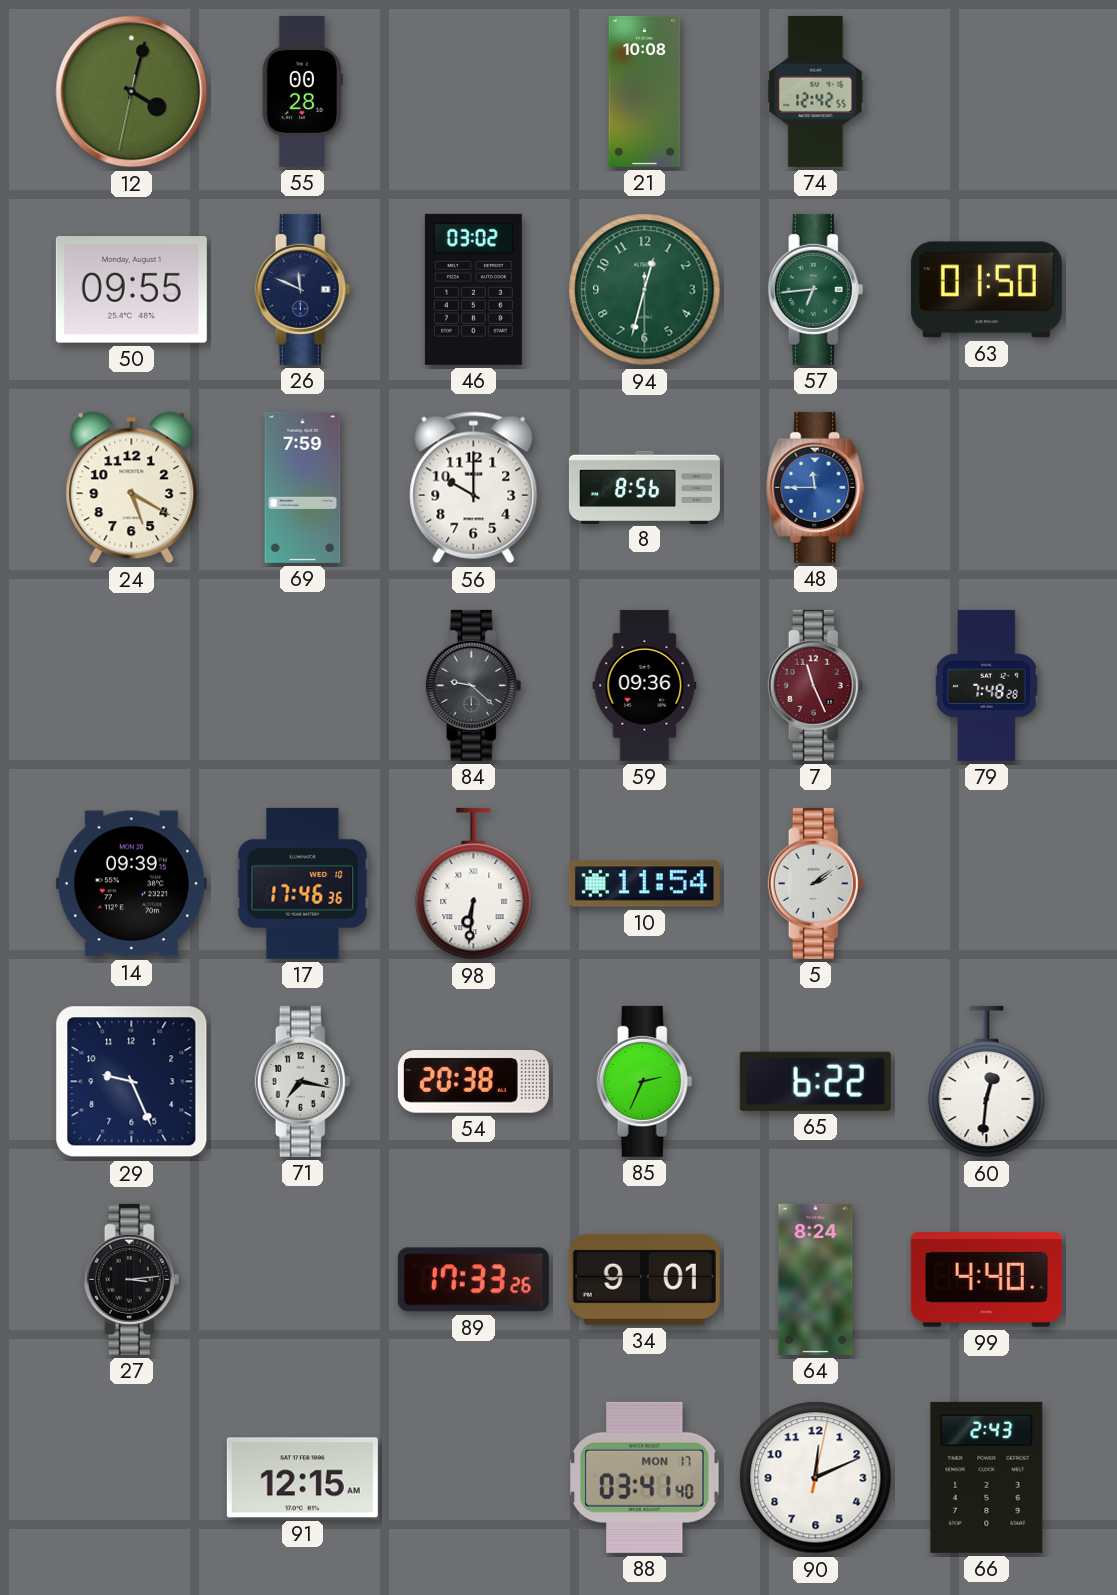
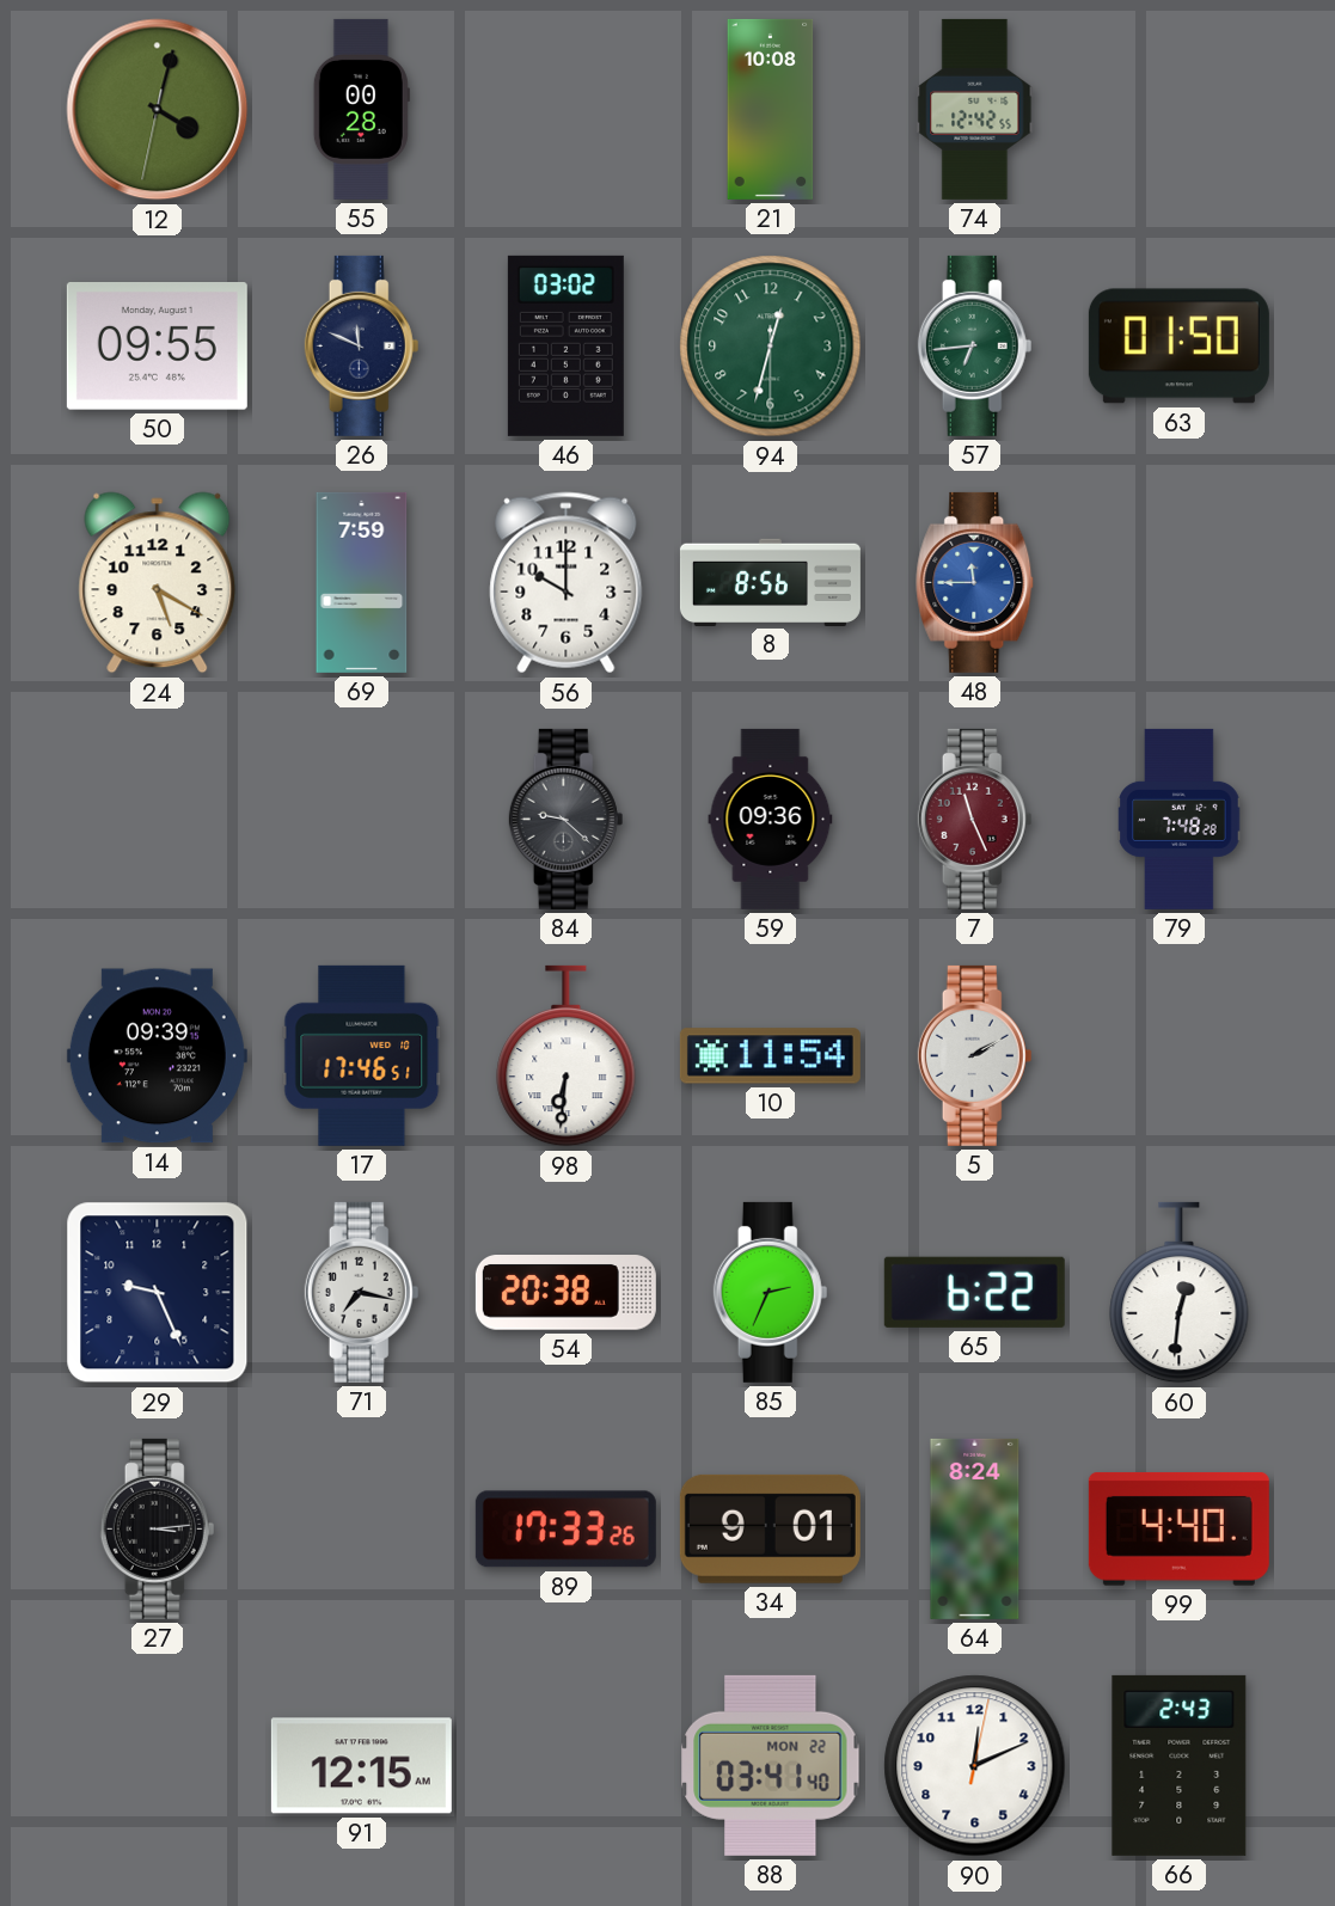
17: 17:46:36 -> 17:46:51 (362, 1055)
5: 2:09 -> 2:10 (975, 1055)
88 date: MON 17 -> MON 22 (771, 1765)
